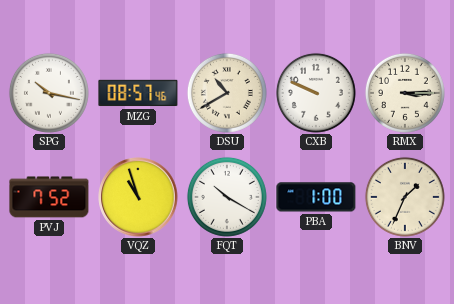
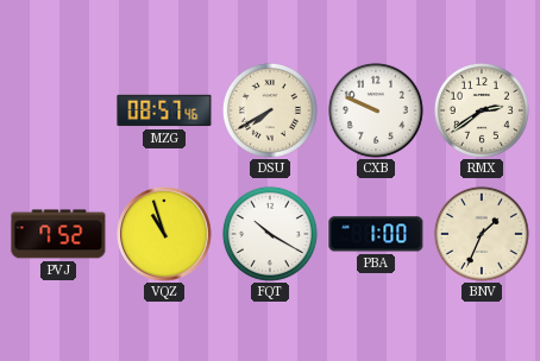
SPG: 10:17 -> none (49, 93)
DSU: 10:40 -> 7:40 (270, 110)
RMX: 3:15 -> 2:39 (482, 110)
